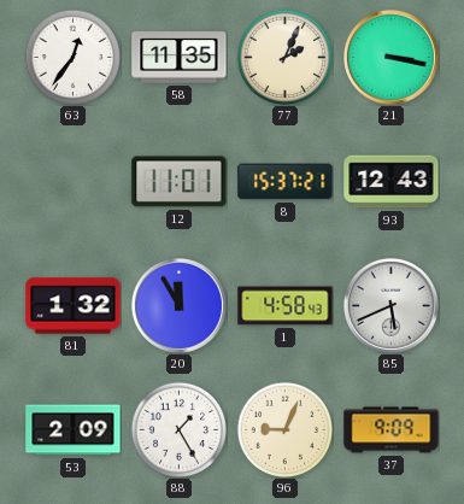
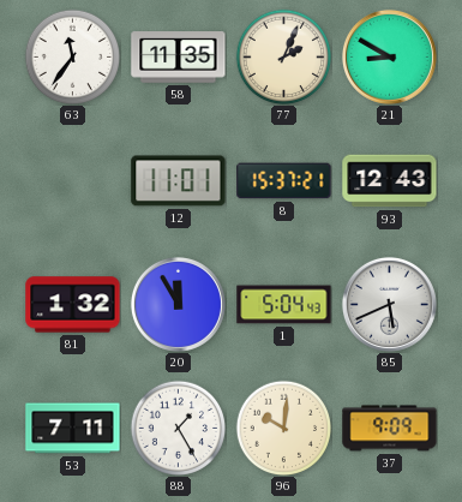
63: 12:36 -> 11:36 (72, 56)
21: 3:17 -> 8:50 (389, 56)
1: 4:58 -> 5:04 (284, 305)
53: 2:09 -> 7:11 (73, 429)
96: 9:04 -> 10:01 (283, 428)
